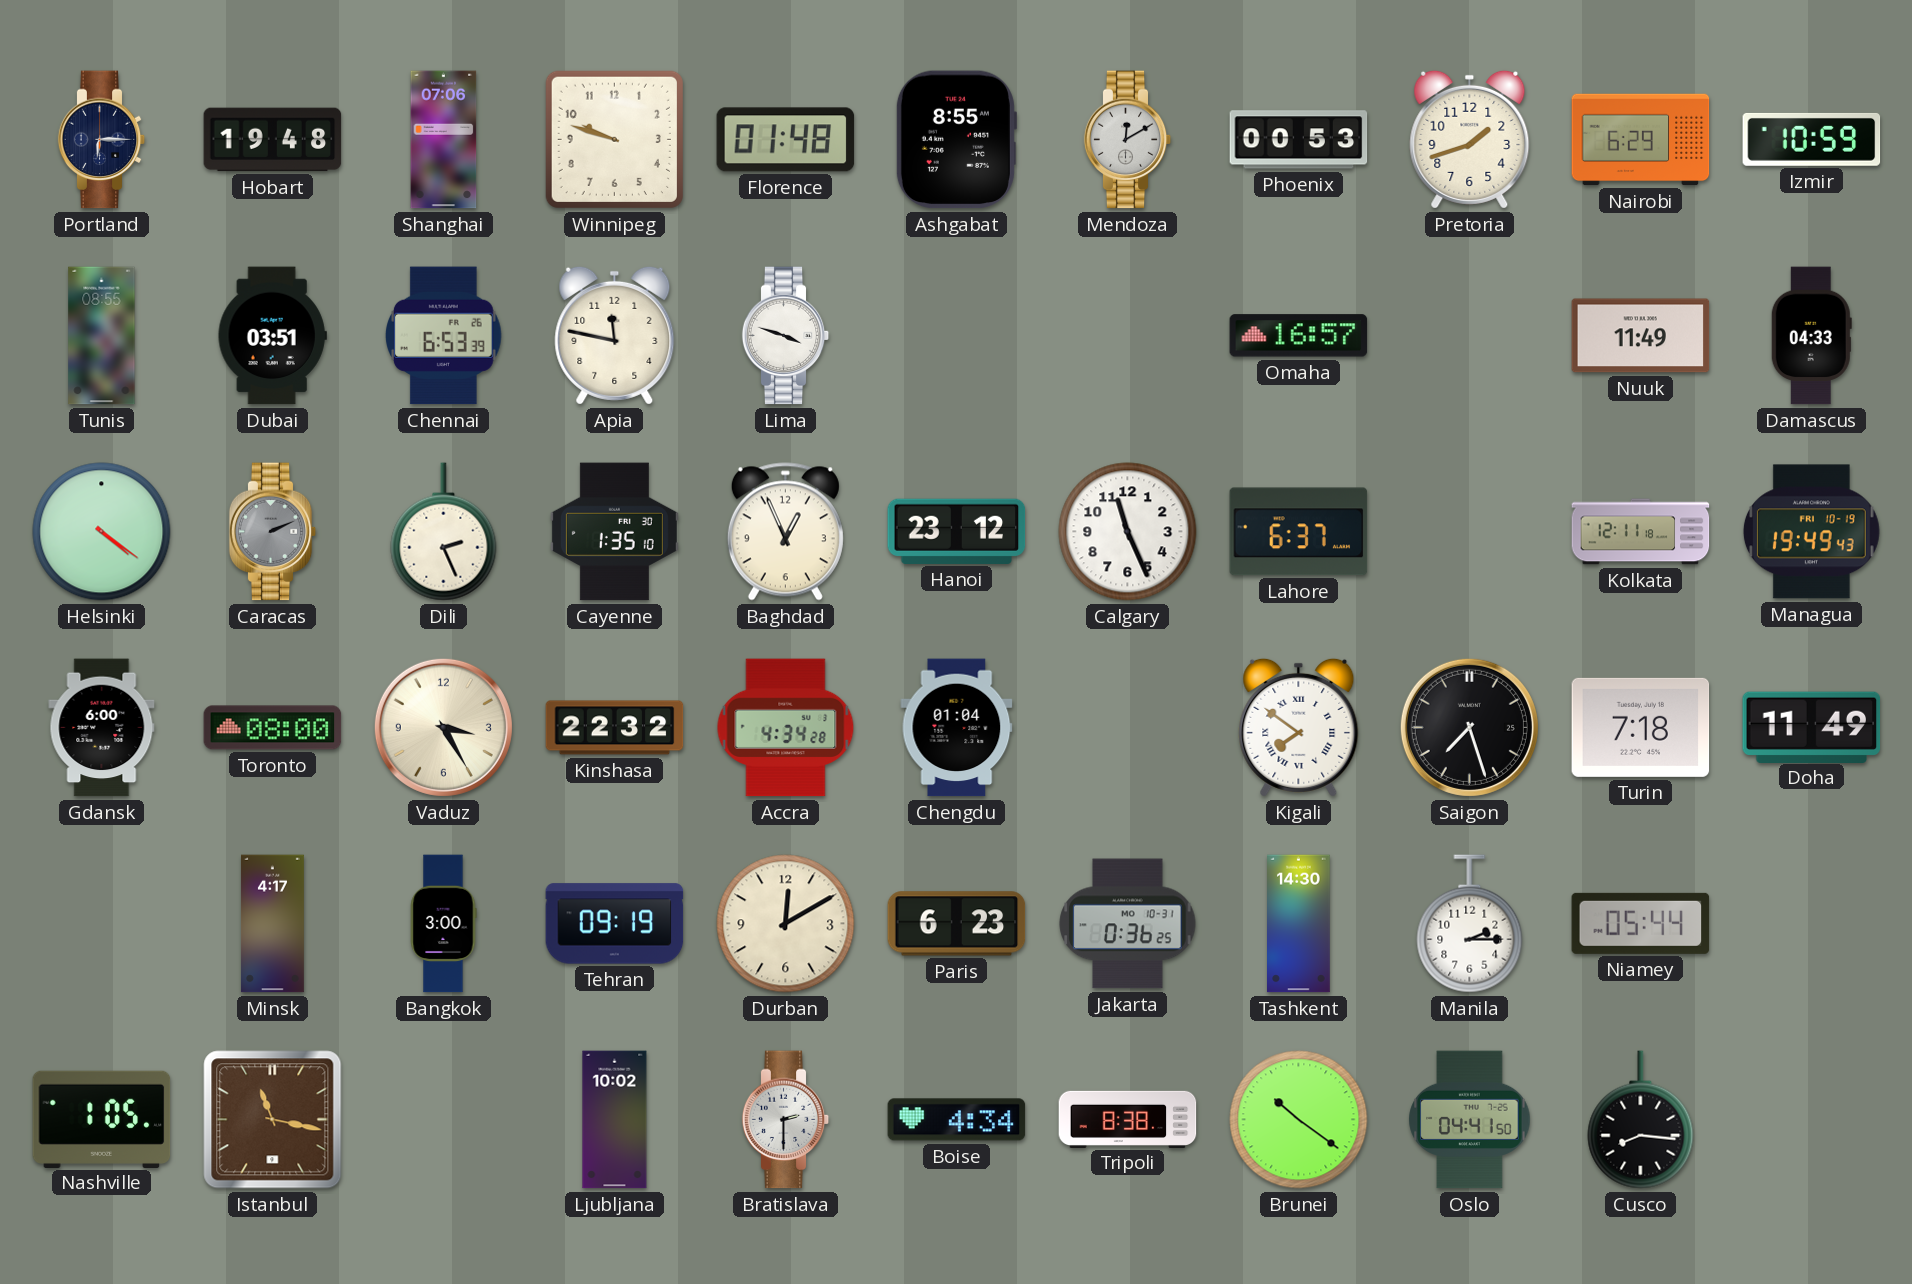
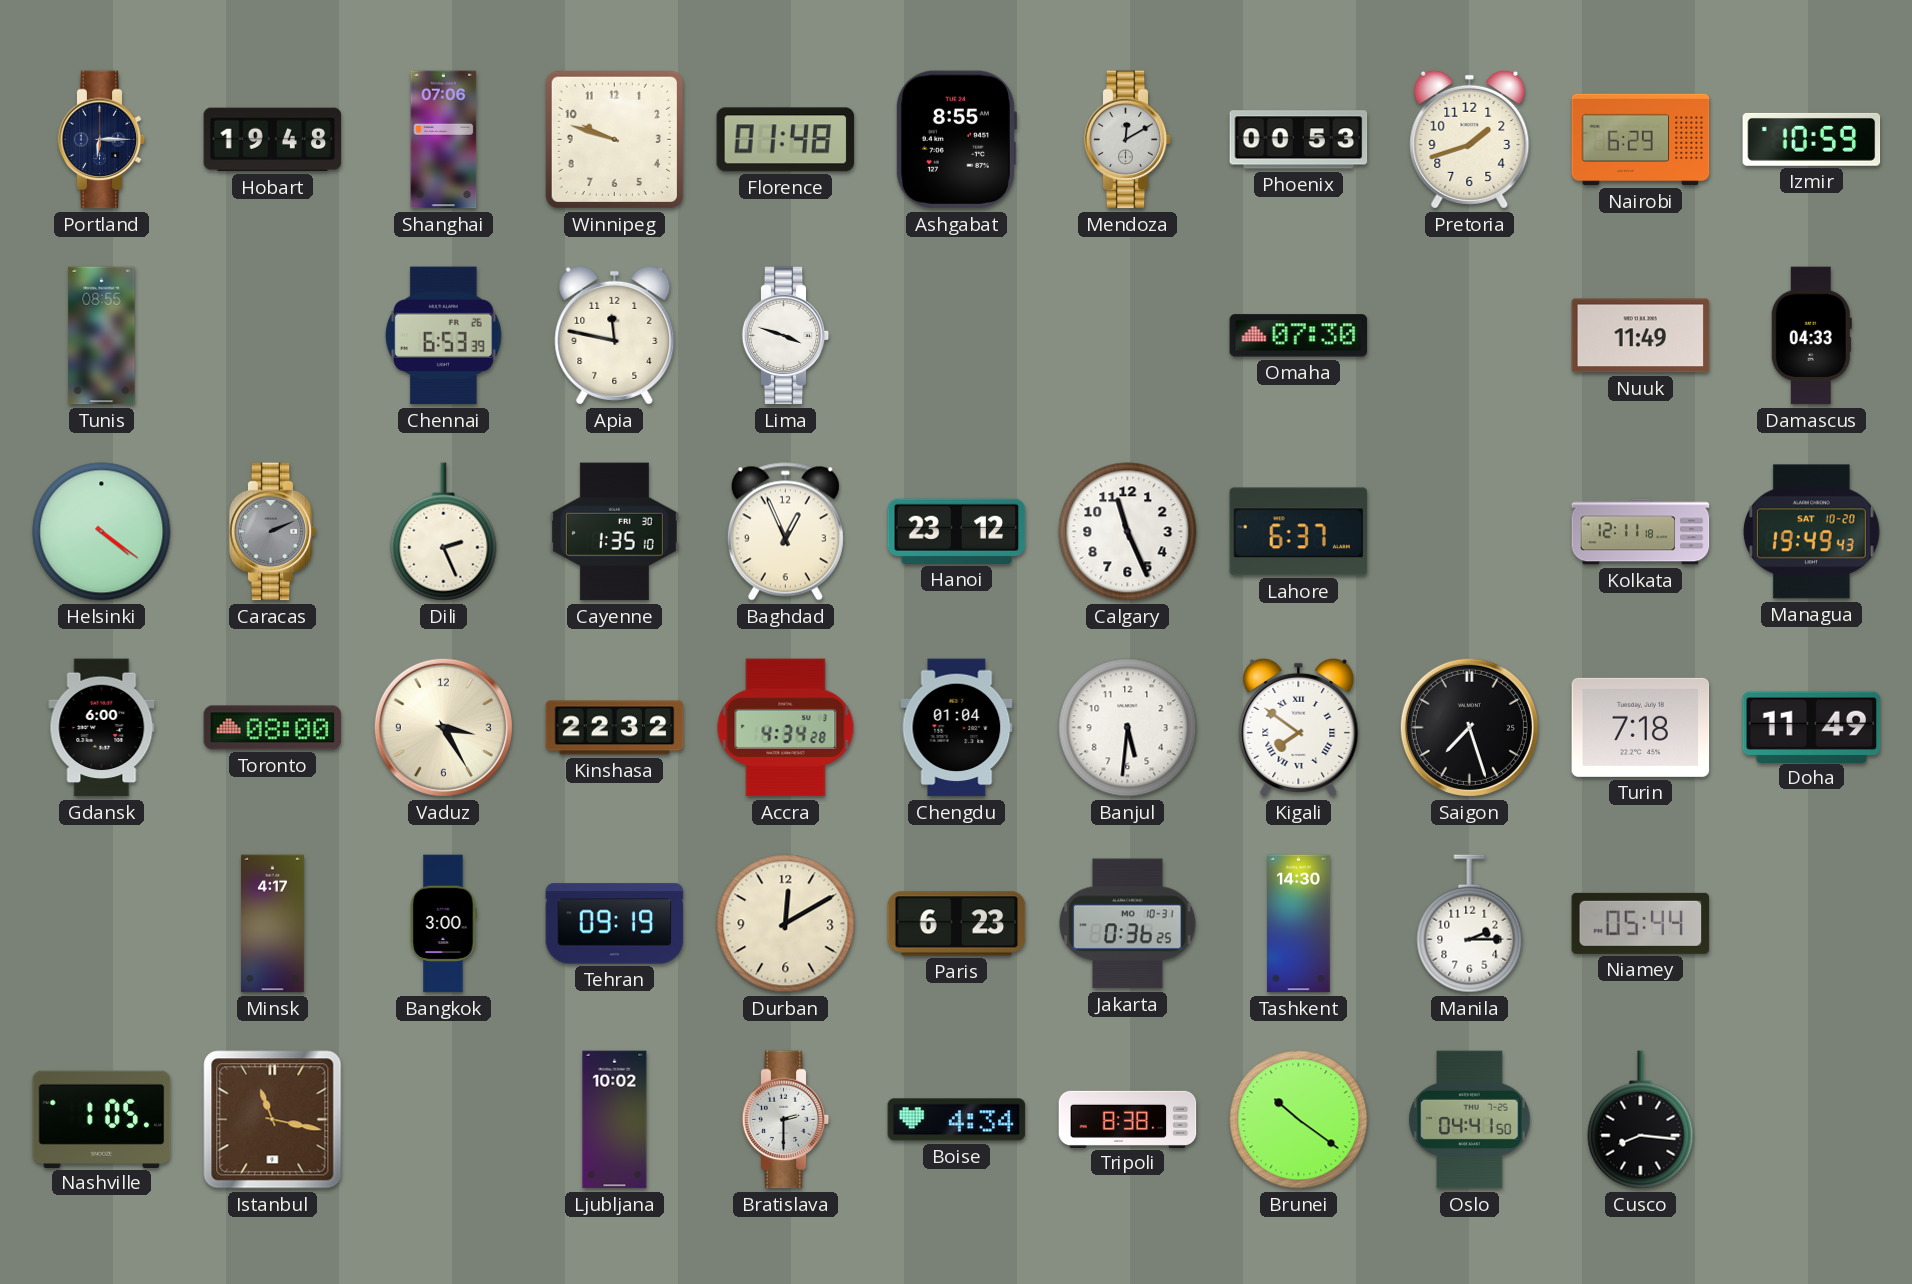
Dubai: 03:51 -> none (272, 336)
Omaha: 16:57 -> 07:30 (1299, 336)
Managua date: FRI 10-19 -> SAT 10-20 (1811, 532)
Banjul: none -> 5:31 (1128, 728)
